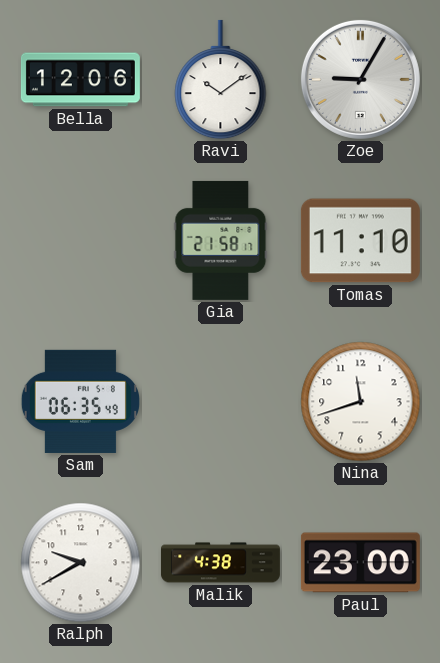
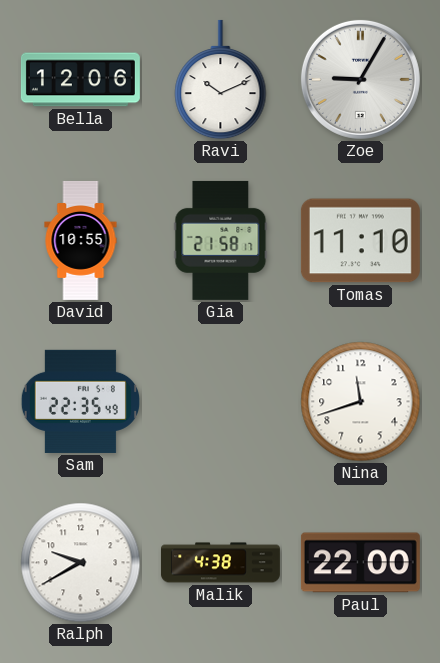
Ravi: 10:09 -> 10:11 (221, 80)
David: none -> 10:55 (81, 240)
Sam: 06:35 -> 22:35 (80, 401)
Paul: 23:00 -> 22:00 (360, 563)
